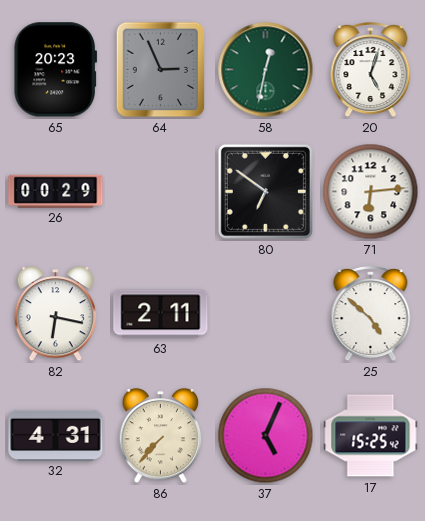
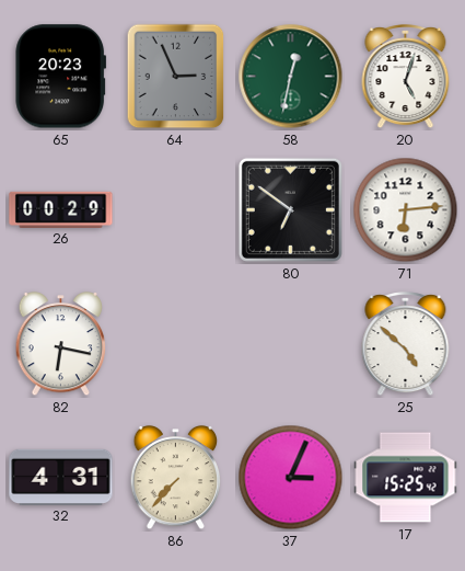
63: 2:11 -> none (161, 314)
37: 5:04 -> 3:04 (291, 478)
